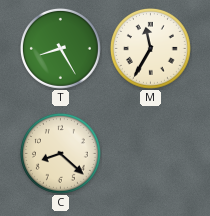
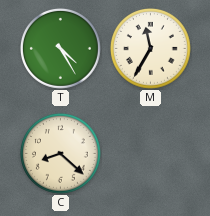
T: 8:25 -> 4:25 (60, 48)
